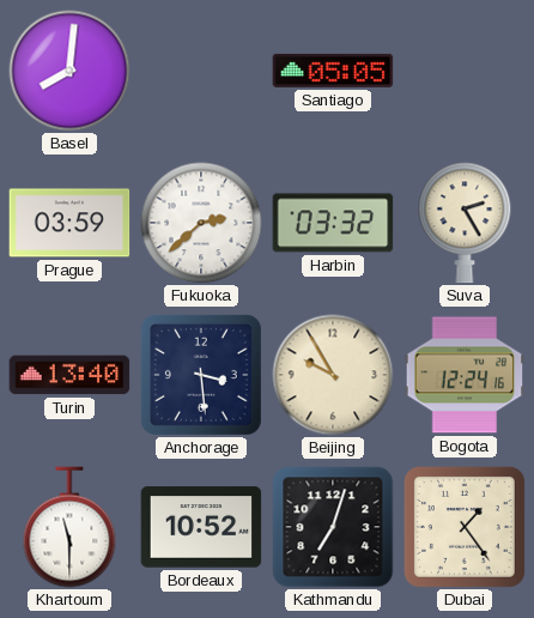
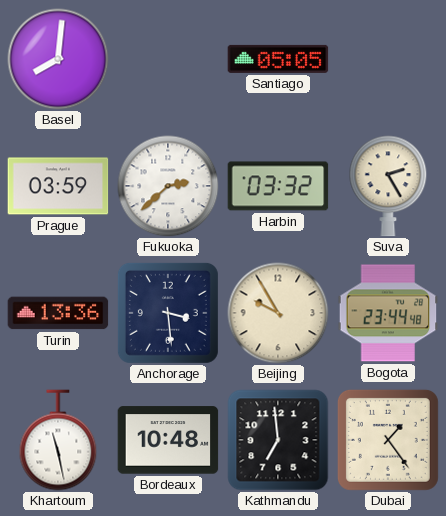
Turin: 13:40 -> 13:36 (58, 313)
Bogota: 12:24 -> 23:44 (388, 313)
Khartoum: 11:30 -> 11:28 (58, 440)
Bordeaux: 10:52 -> 10:48 (168, 440)
Kathmandu: 7:03 -> 6:59 (278, 440)
